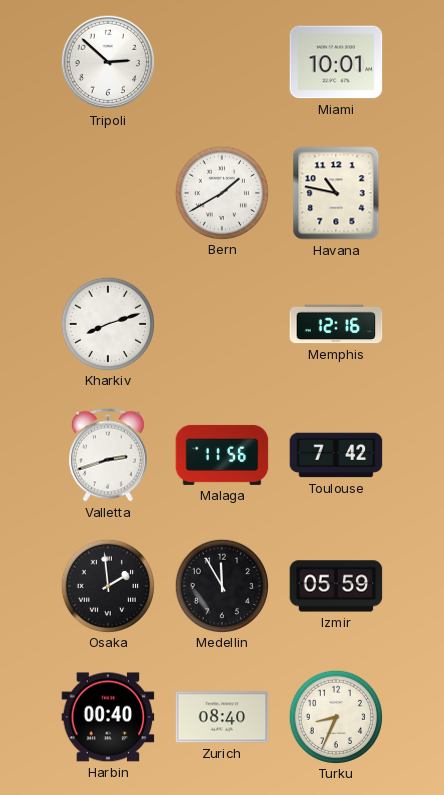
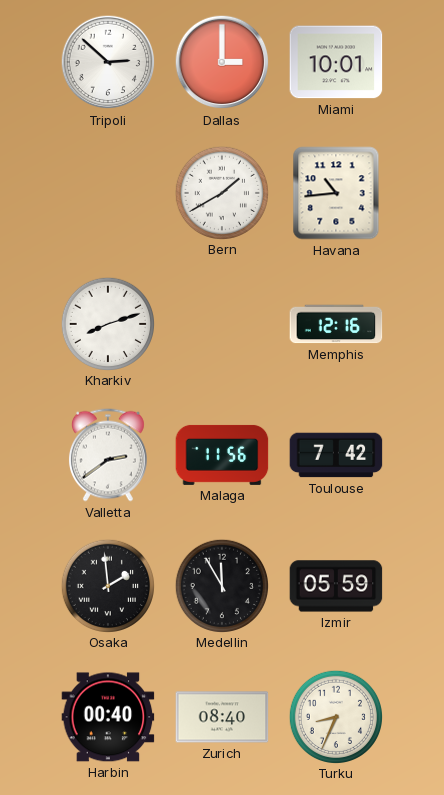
Dallas: none -> 3:00 (222, 62)
Havana: 10:47 -> 10:44 (336, 193)
Valletta: 2:42 -> 2:39 (108, 455)
